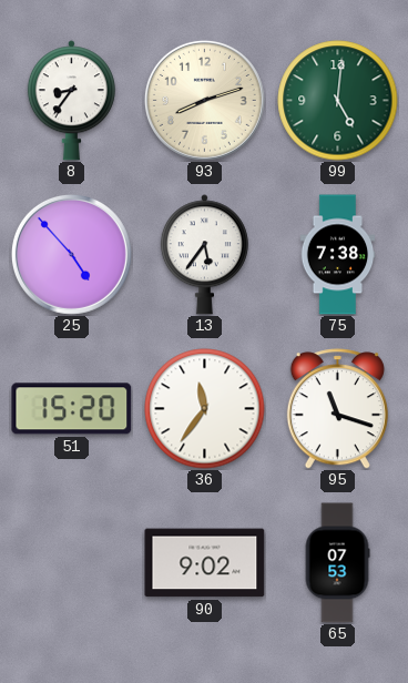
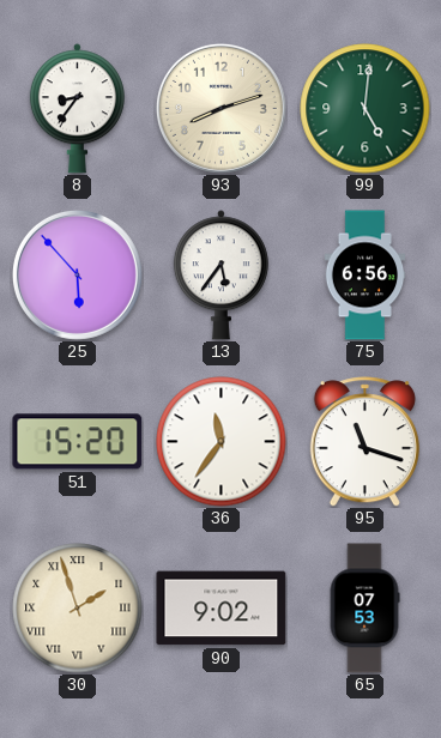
25: 4:53 -> 5:53 (77, 274)
75: 7:38 -> 6:56 (366, 276)
30: none -> 1:57 (78, 609)
